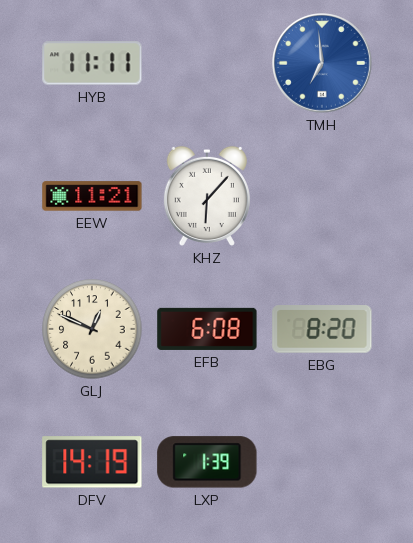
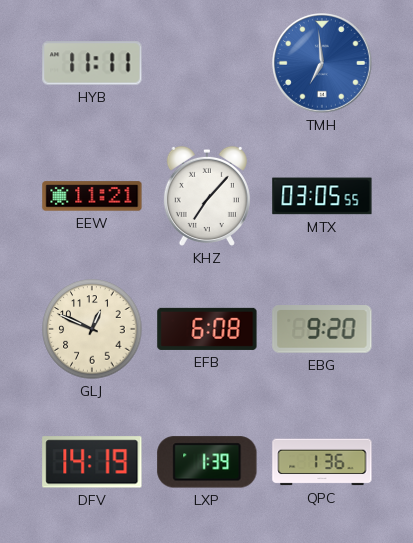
KHZ: 6:07 -> 7:07 (207, 196)
MTX: none -> 03:05 (322, 196)
EBG: 8:20 -> 9:20 (322, 329)
QPC: none -> 1:36 (322, 462)
